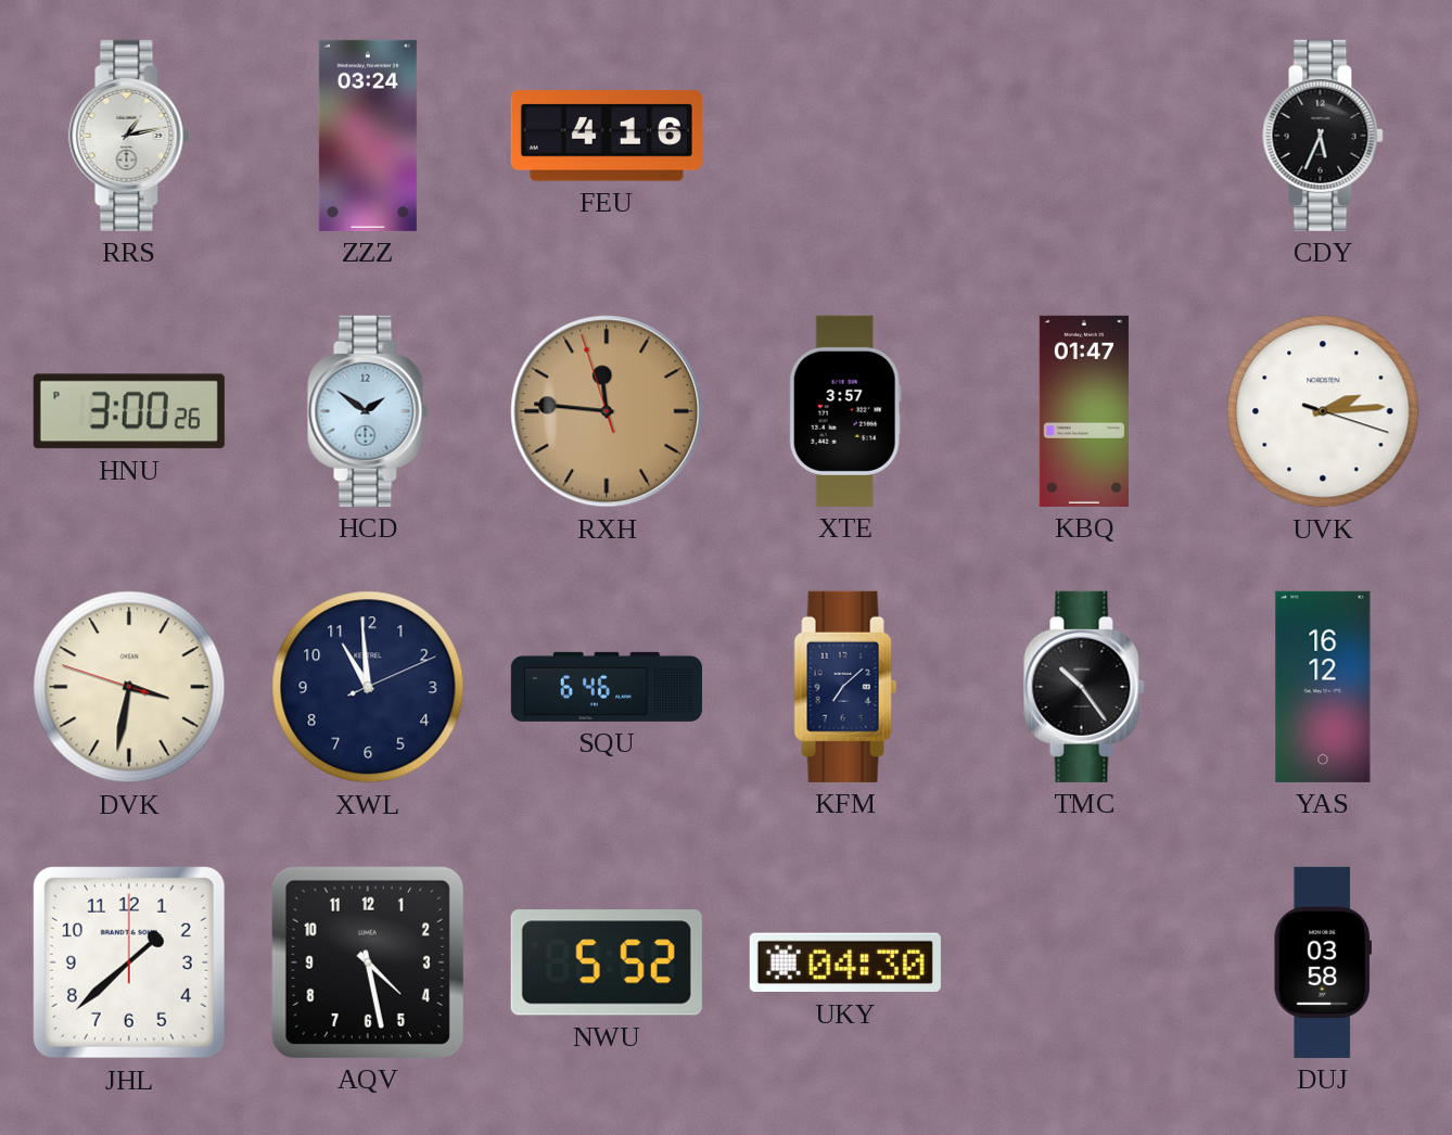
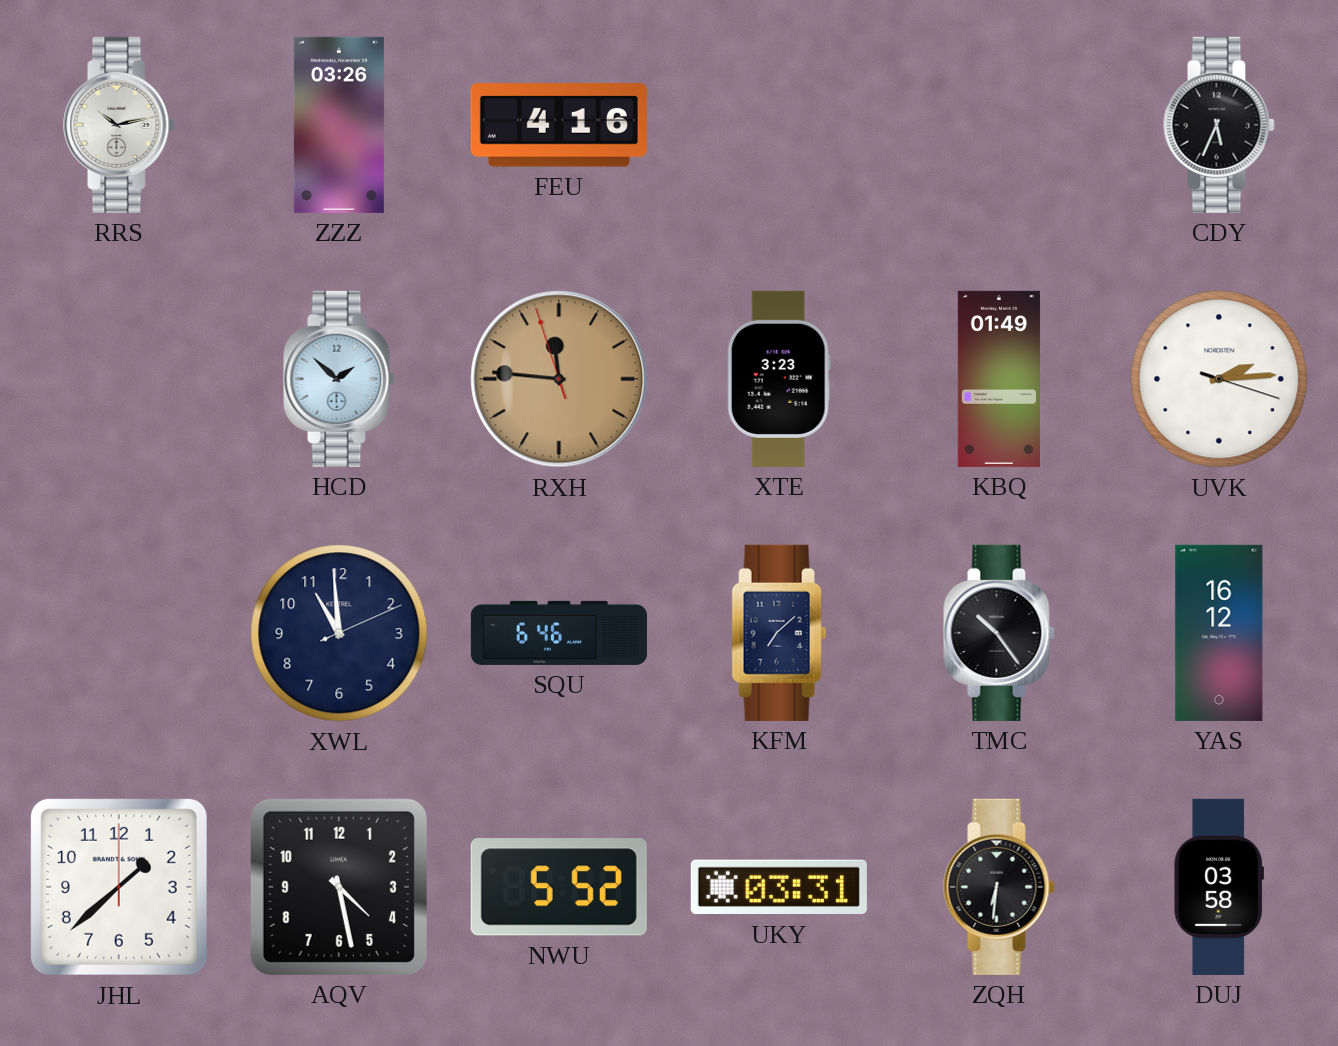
RRS: 1:13 -> 10:13 (119, 125)
ZZZ: 03:24 -> 03:26 (339, 125)
HNU: 3:00 -> none (129, 411)
HCD: 1:51 -> 1:52 (339, 379)
XTE: 3:57 -> 3:23 (779, 379)
KBQ: 01:47 -> 01:49 (999, 379)
DVK: 3:31 -> none (129, 687)
UKY: 04:30 -> 03:31 (779, 887)
ZQH: none -> 6:31 (999, 887)
